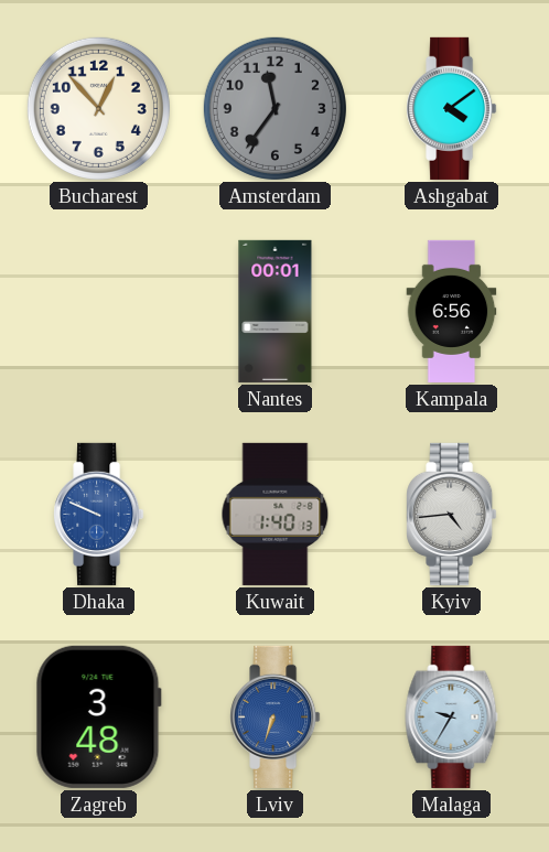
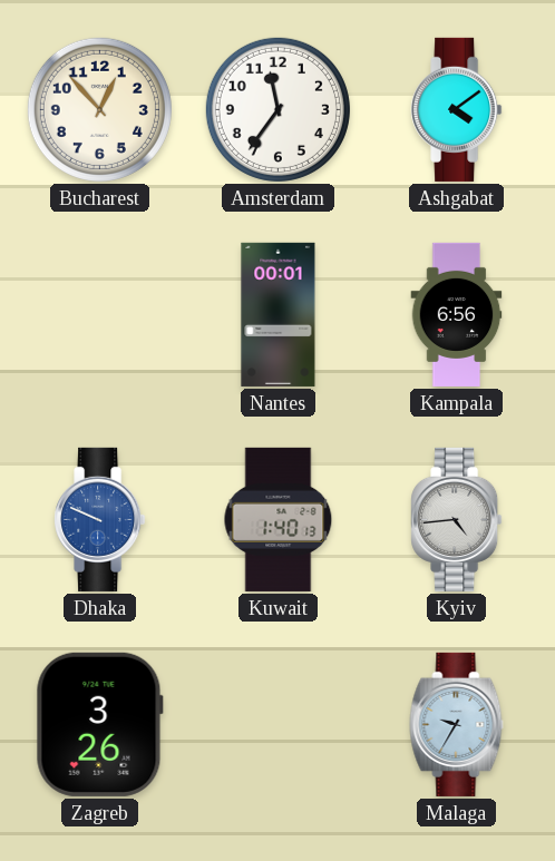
Amsterdam dial: grey -> white (277, 109)
Zagreb: 3:48 -> 3:26 (99, 724)
Lviv: 6:33 -> none (276, 716)
